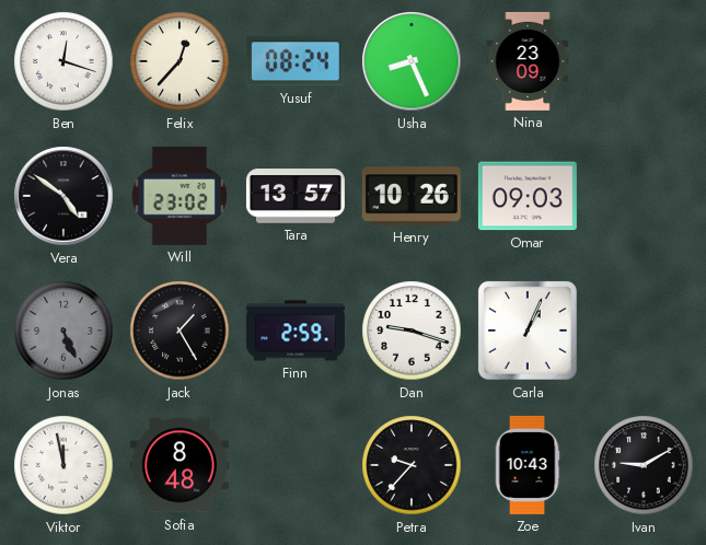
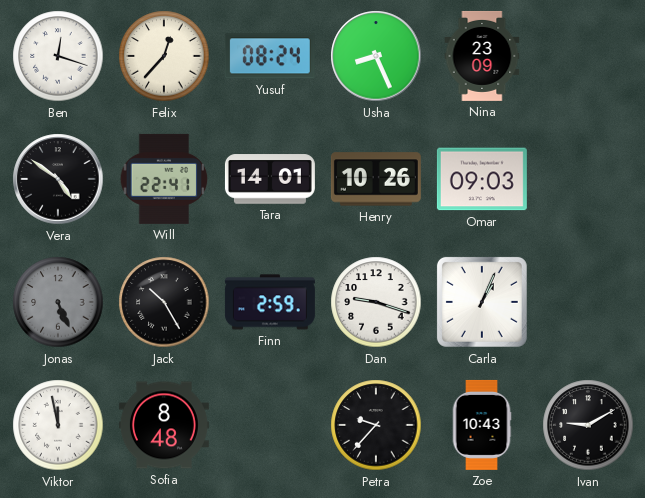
Will: 23:02 -> 22:41 (164, 179)
Tara: 13:57 -> 14:01 (270, 179)
Jack: 1:25 -> 10:25 (164, 302)
